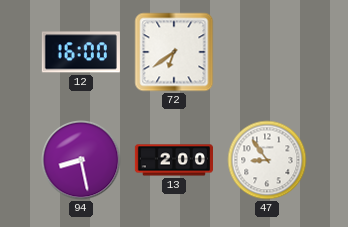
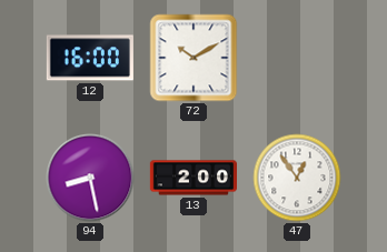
72: 6:39 -> 10:10 (193, 58)
47: 8:54 -> 12:54 (297, 178)
